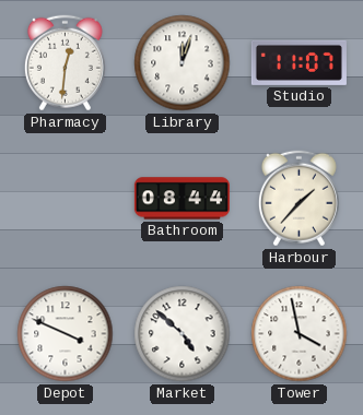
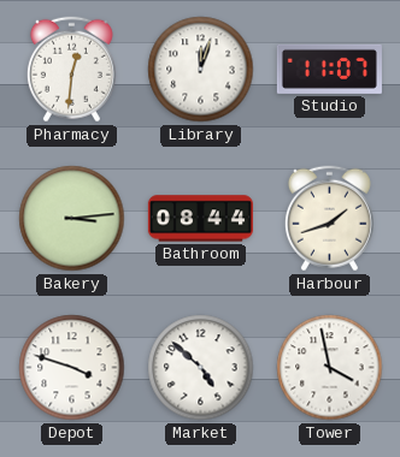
Bakery: none -> 3:14 (72, 219)
Harbour: 1:37 -> 1:42 (329, 219)
Depot: 3:49 -> 3:48 (72, 368)
